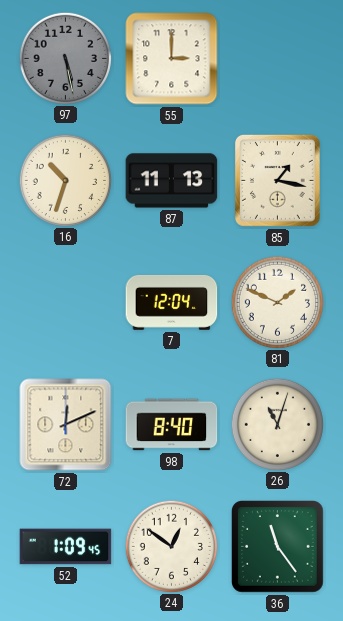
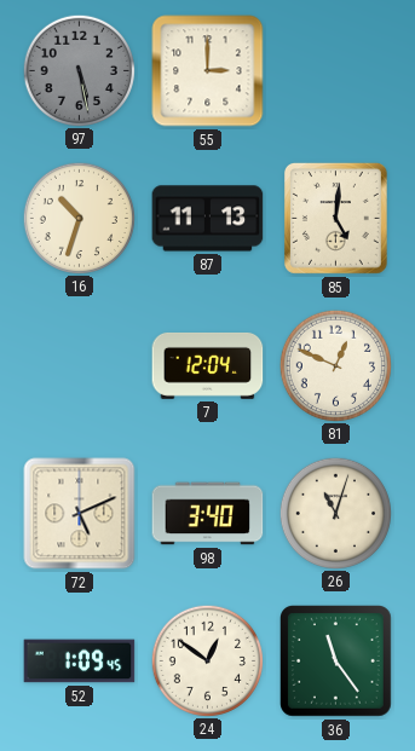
85: 1:17 -> 5:01 (335, 218)
81: 1:49 -> 12:49 (335, 365)
72: 12:11 -> 5:11 (80, 514)
98: 8:40 -> 3:40 (208, 514)
